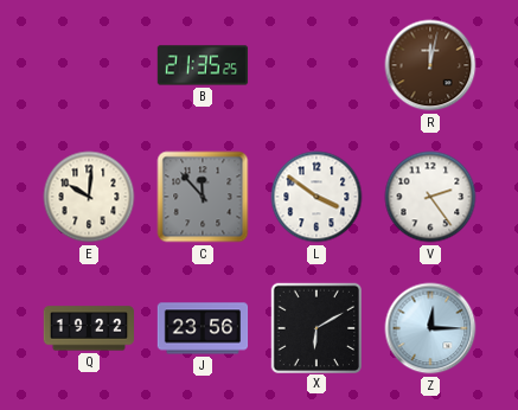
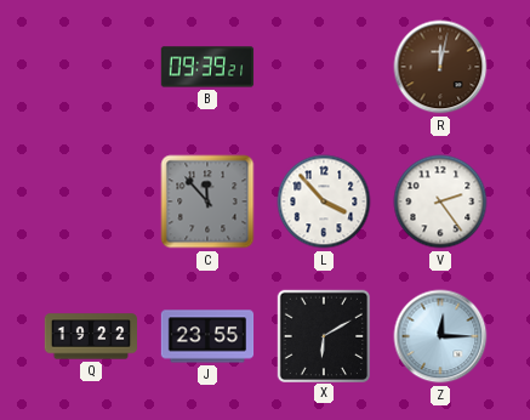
B: 21:35 -> 09:39 (207, 67)
E: 10:01 -> none (89, 197)
L: 3:51 -> 3:53 (324, 202)
J: 23:56 -> 23:55 (207, 336)
